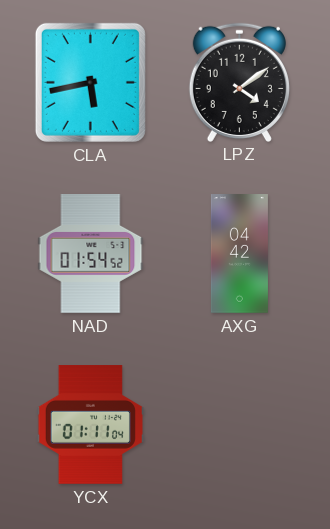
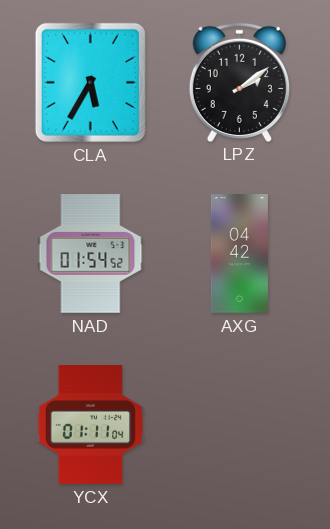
CLA: 5:43 -> 5:35 (90, 82)
LPZ: 4:09 -> 2:09 (239, 82)
